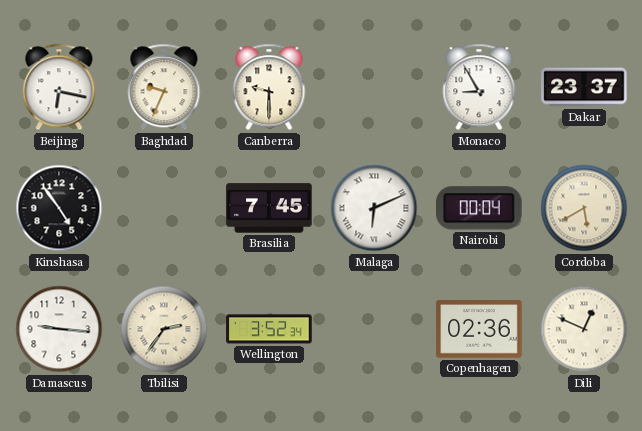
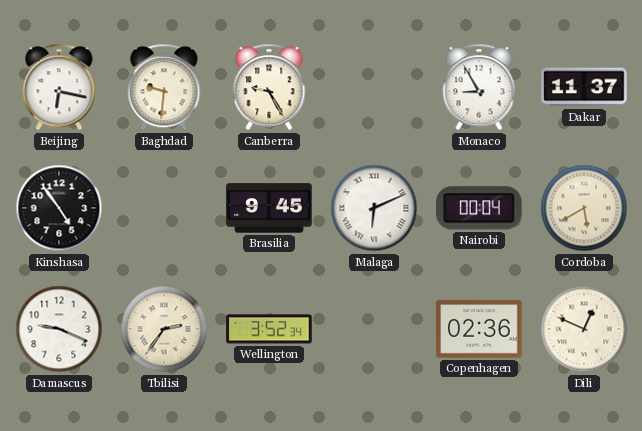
Baghdad: 9:34 -> 9:31 (164, 87)
Canberra: 9:30 -> 9:25 (269, 87)
Dakar: 23:37 -> 11:37 (584, 87)
Brasilia: 7:45 -> 9:45 (269, 208)
Damascus: 9:16 -> 9:19 (59, 329)
